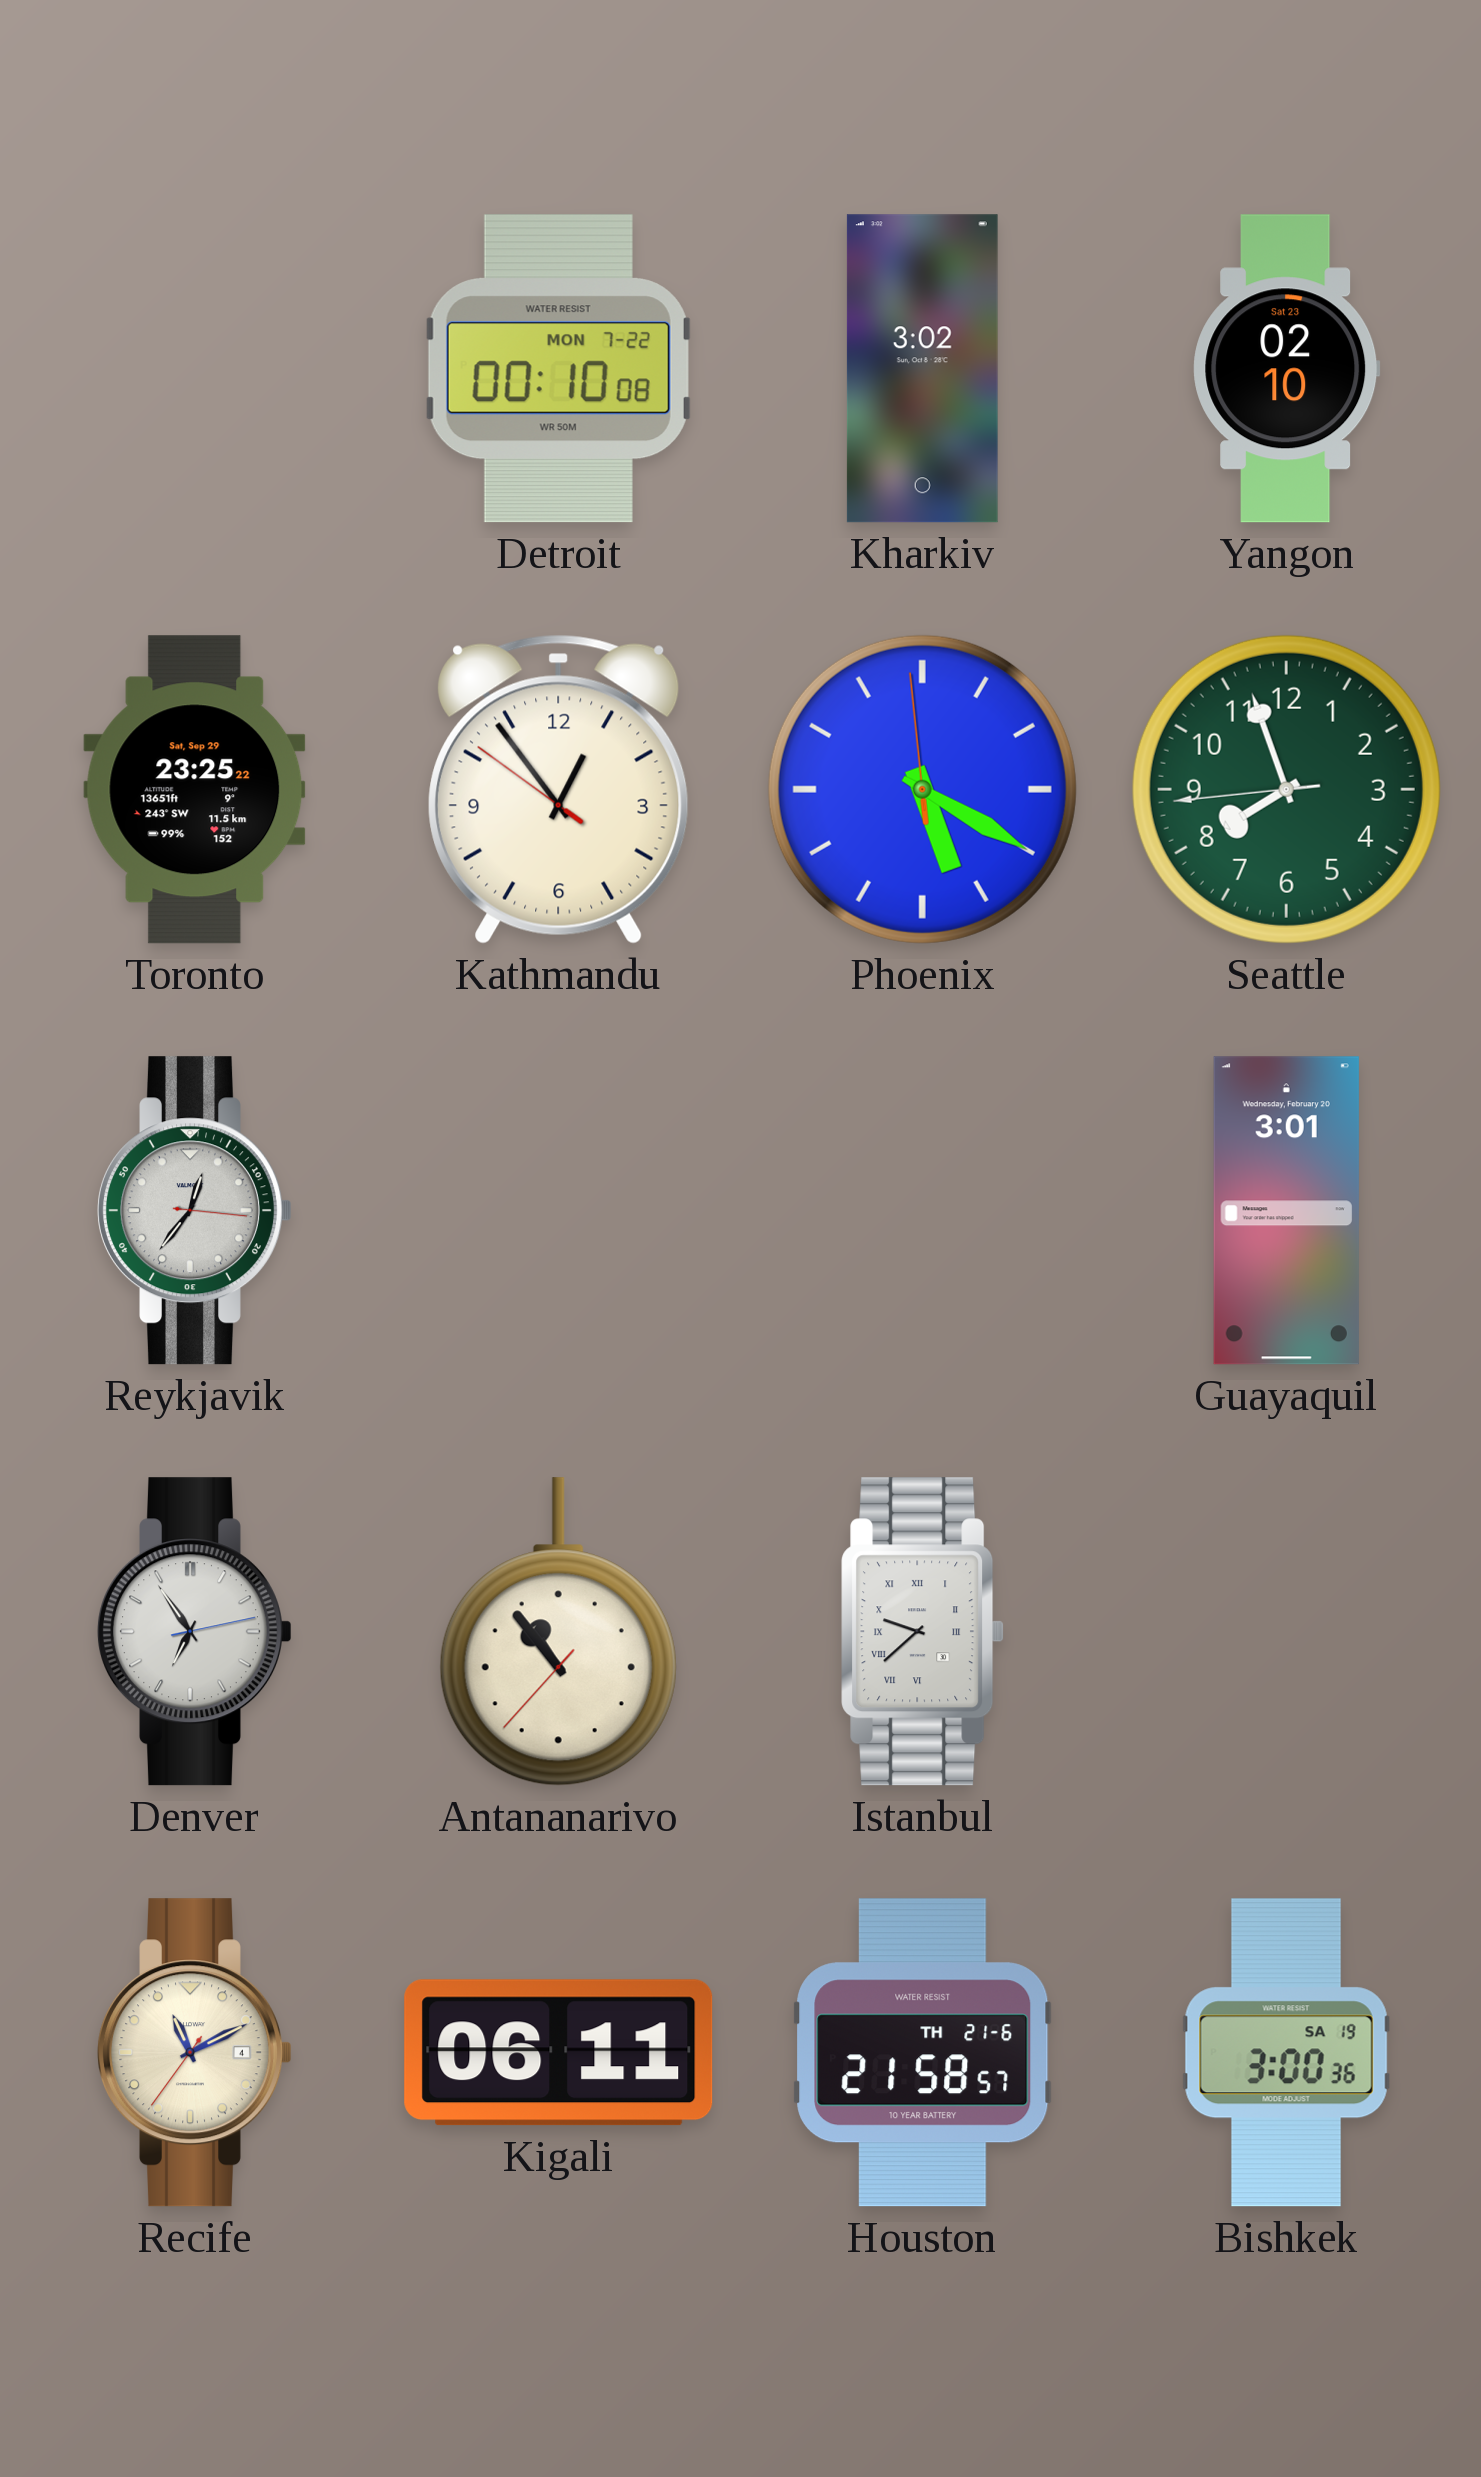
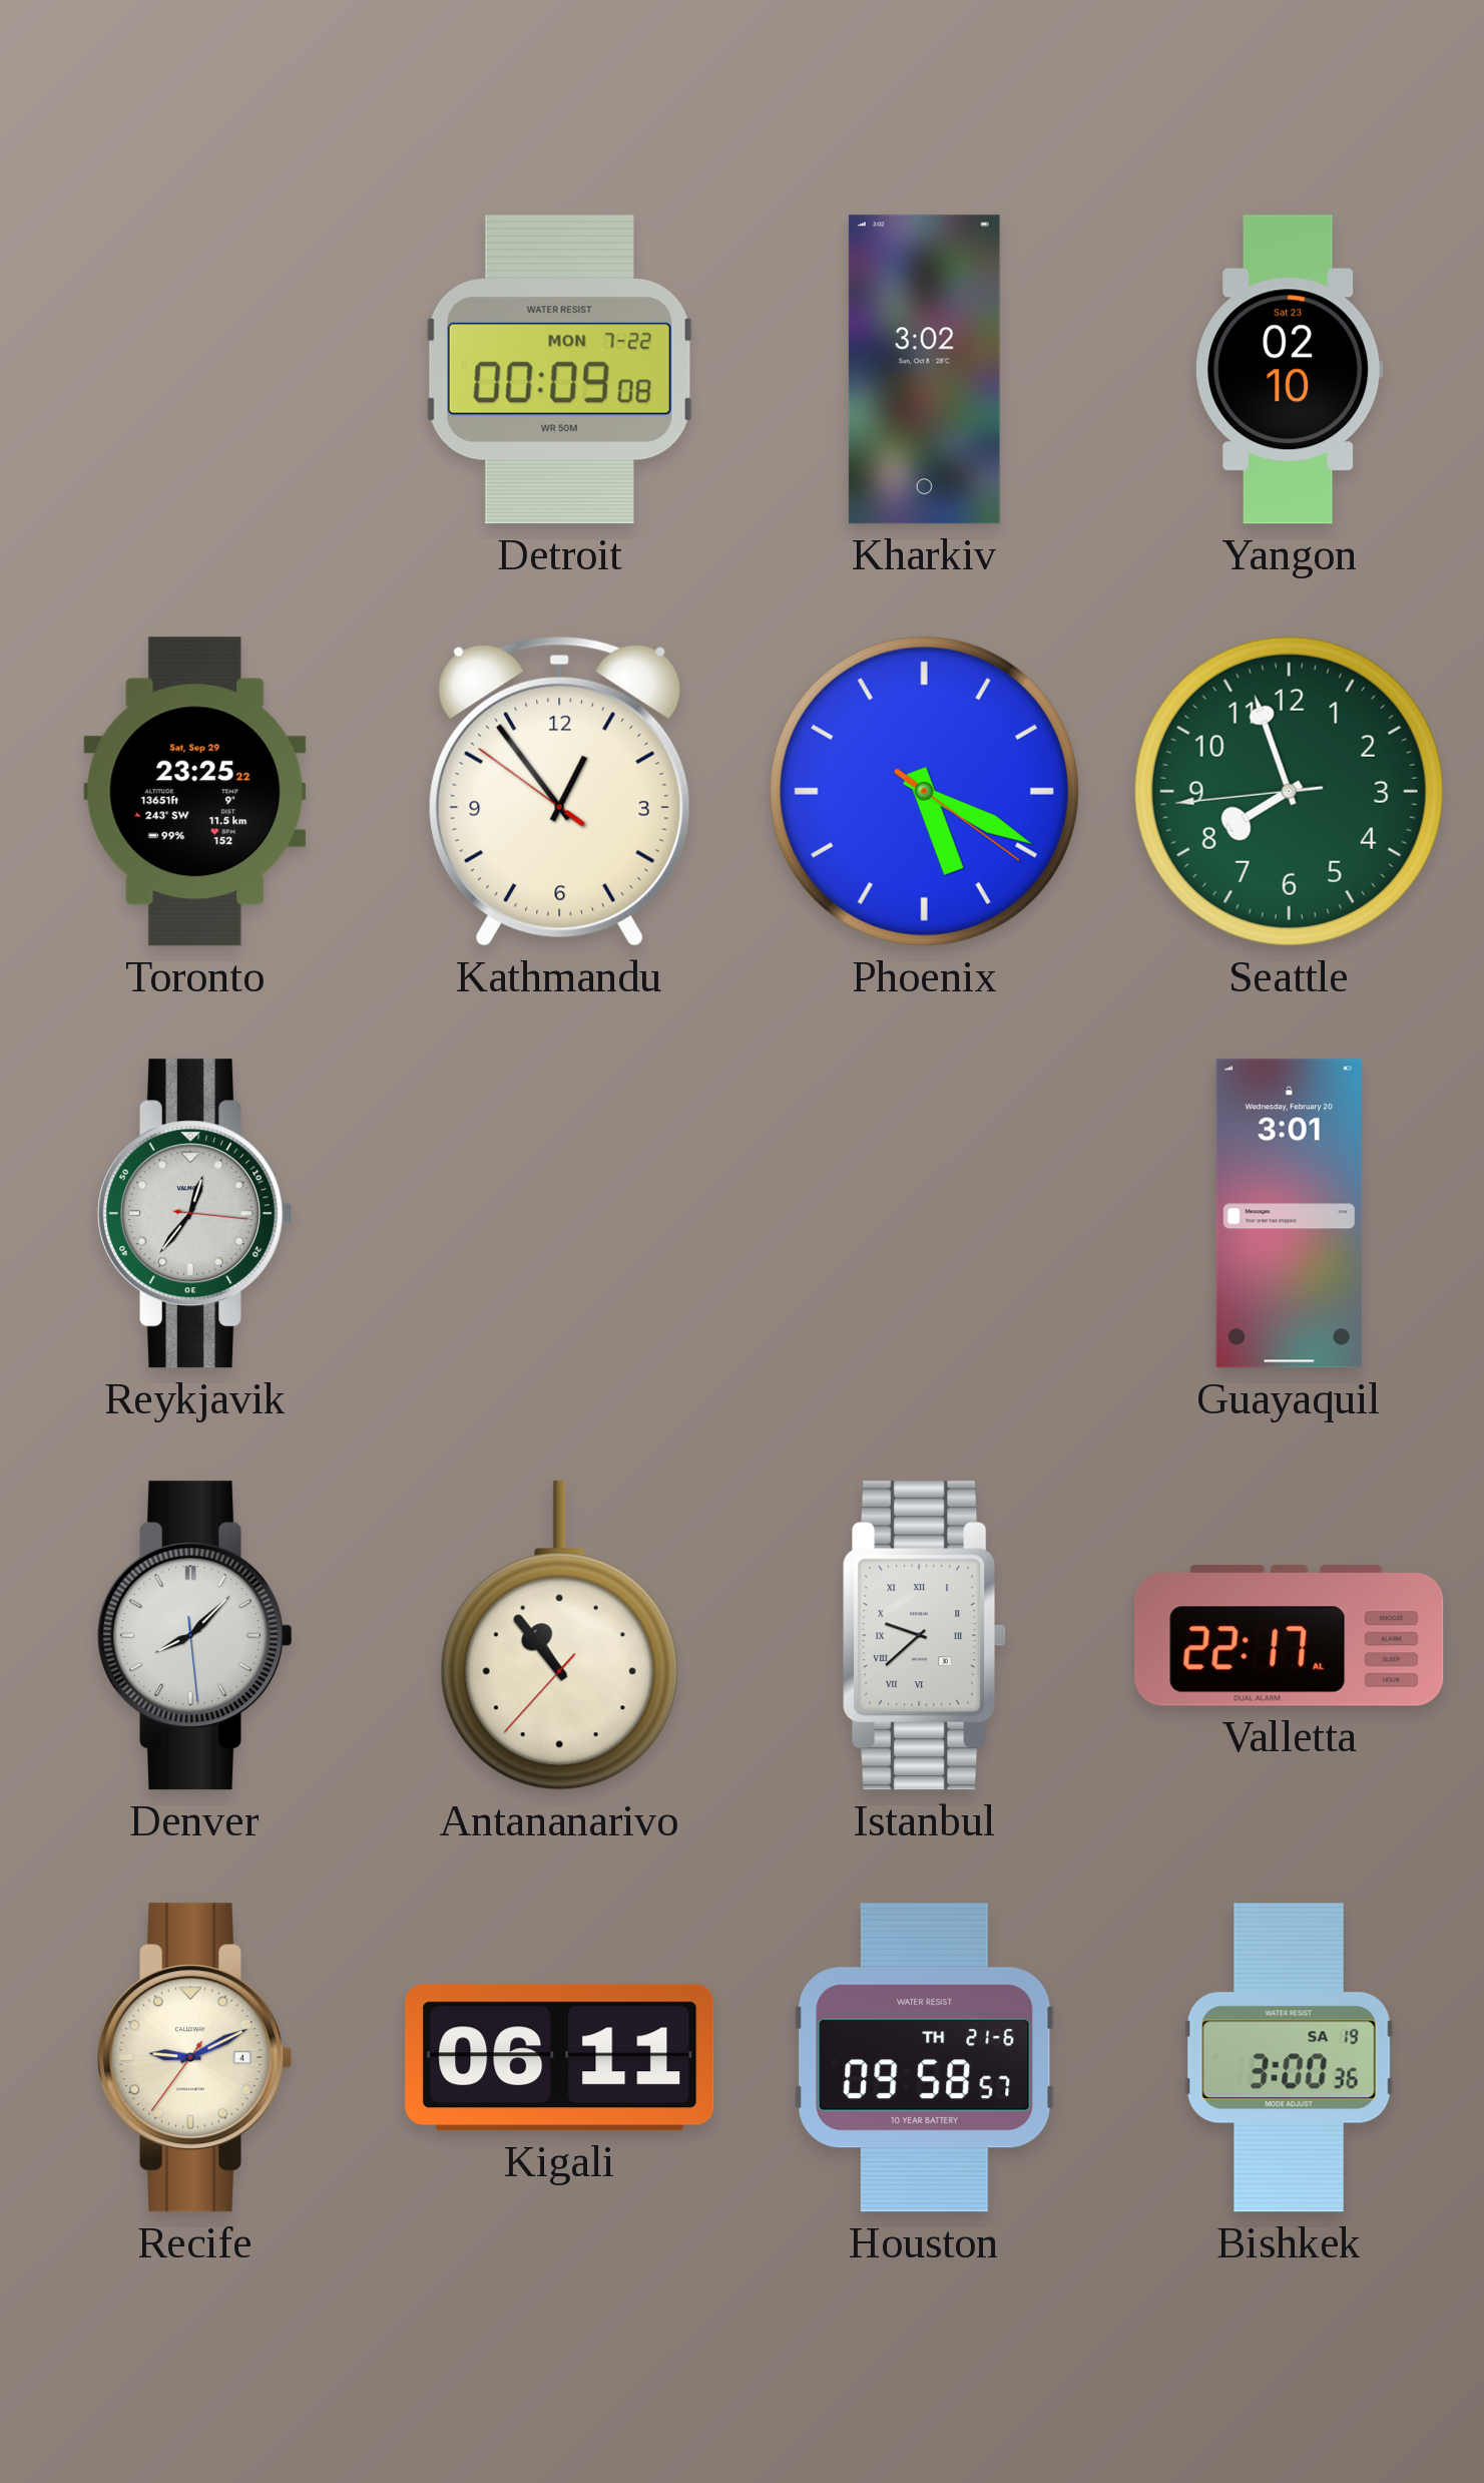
Detroit: 00:10 -> 00:09 (559, 370)
Phoenix: 5:19:59 -> 5:19:21 (924, 791)
Denver: 6:54 -> 8:07 (195, 1636)
Valletta: none -> 22:17 (1290, 1636)
Recife: 11:10 -> 9:10 (195, 2058)
Houston: 21:58 -> 09:58 (925, 2058)
